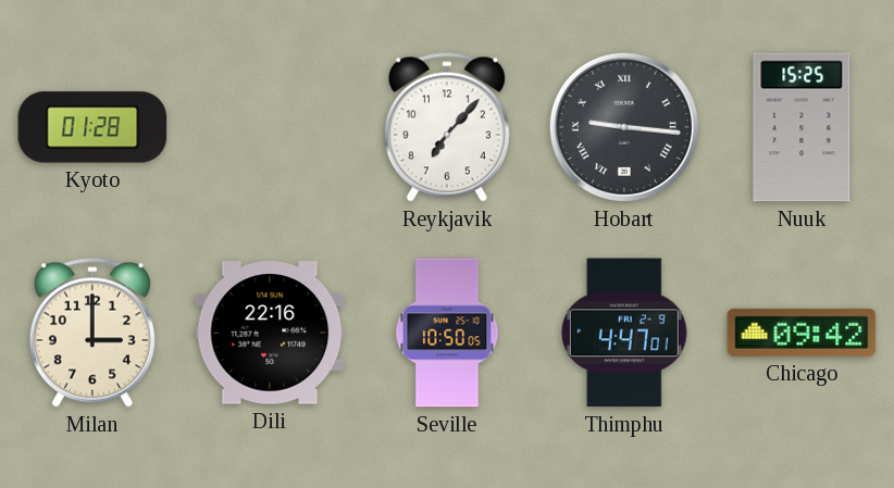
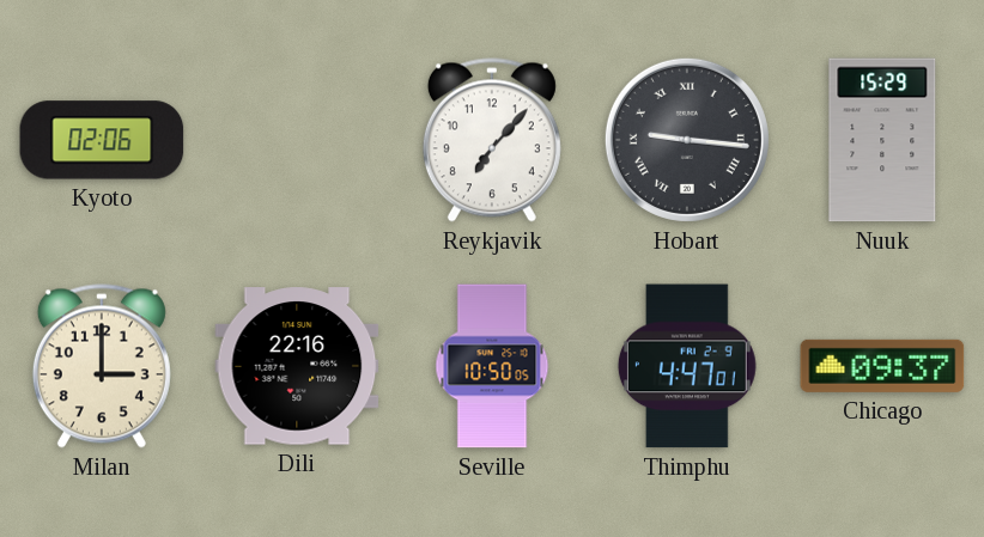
Kyoto: 01:28 -> 02:06 (102, 140)
Nuuk: 15:25 -> 15:29 (882, 140)
Chicago: 09:42 -> 09:37 (882, 366)
